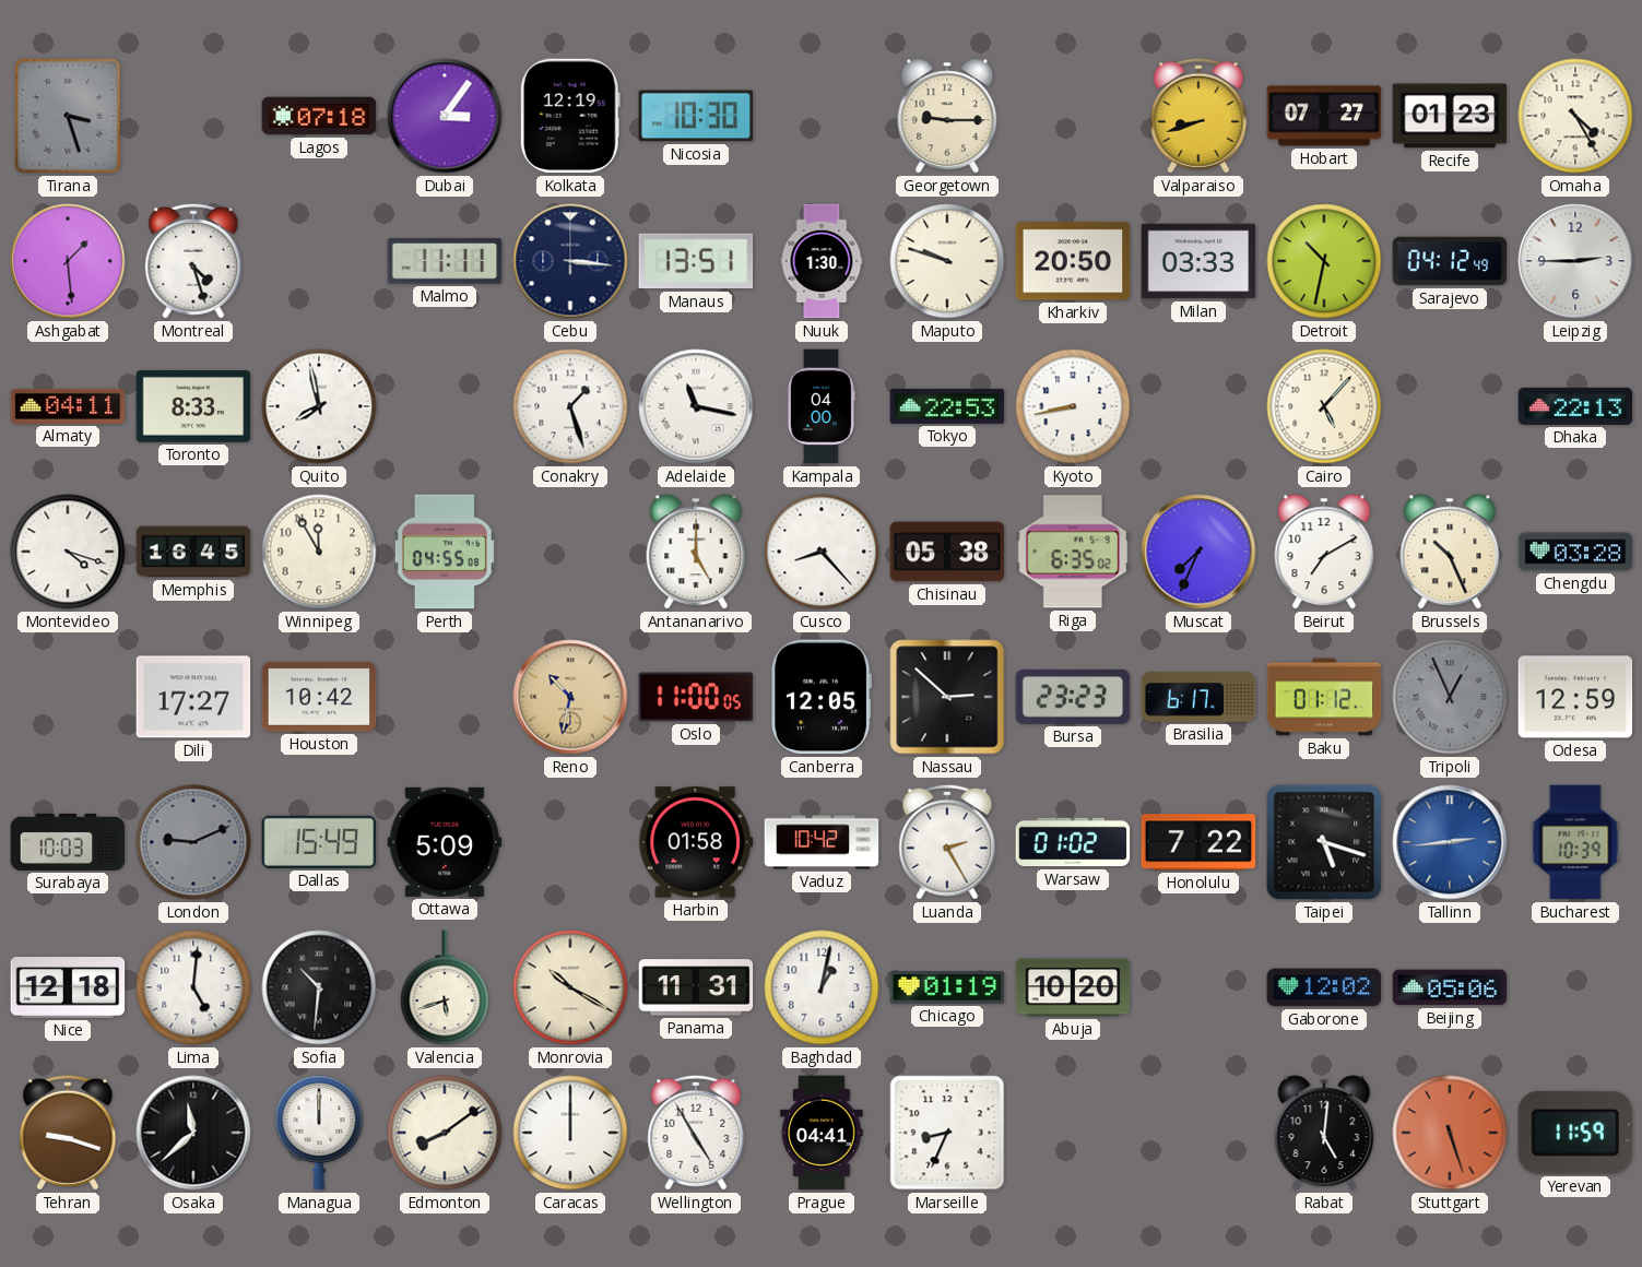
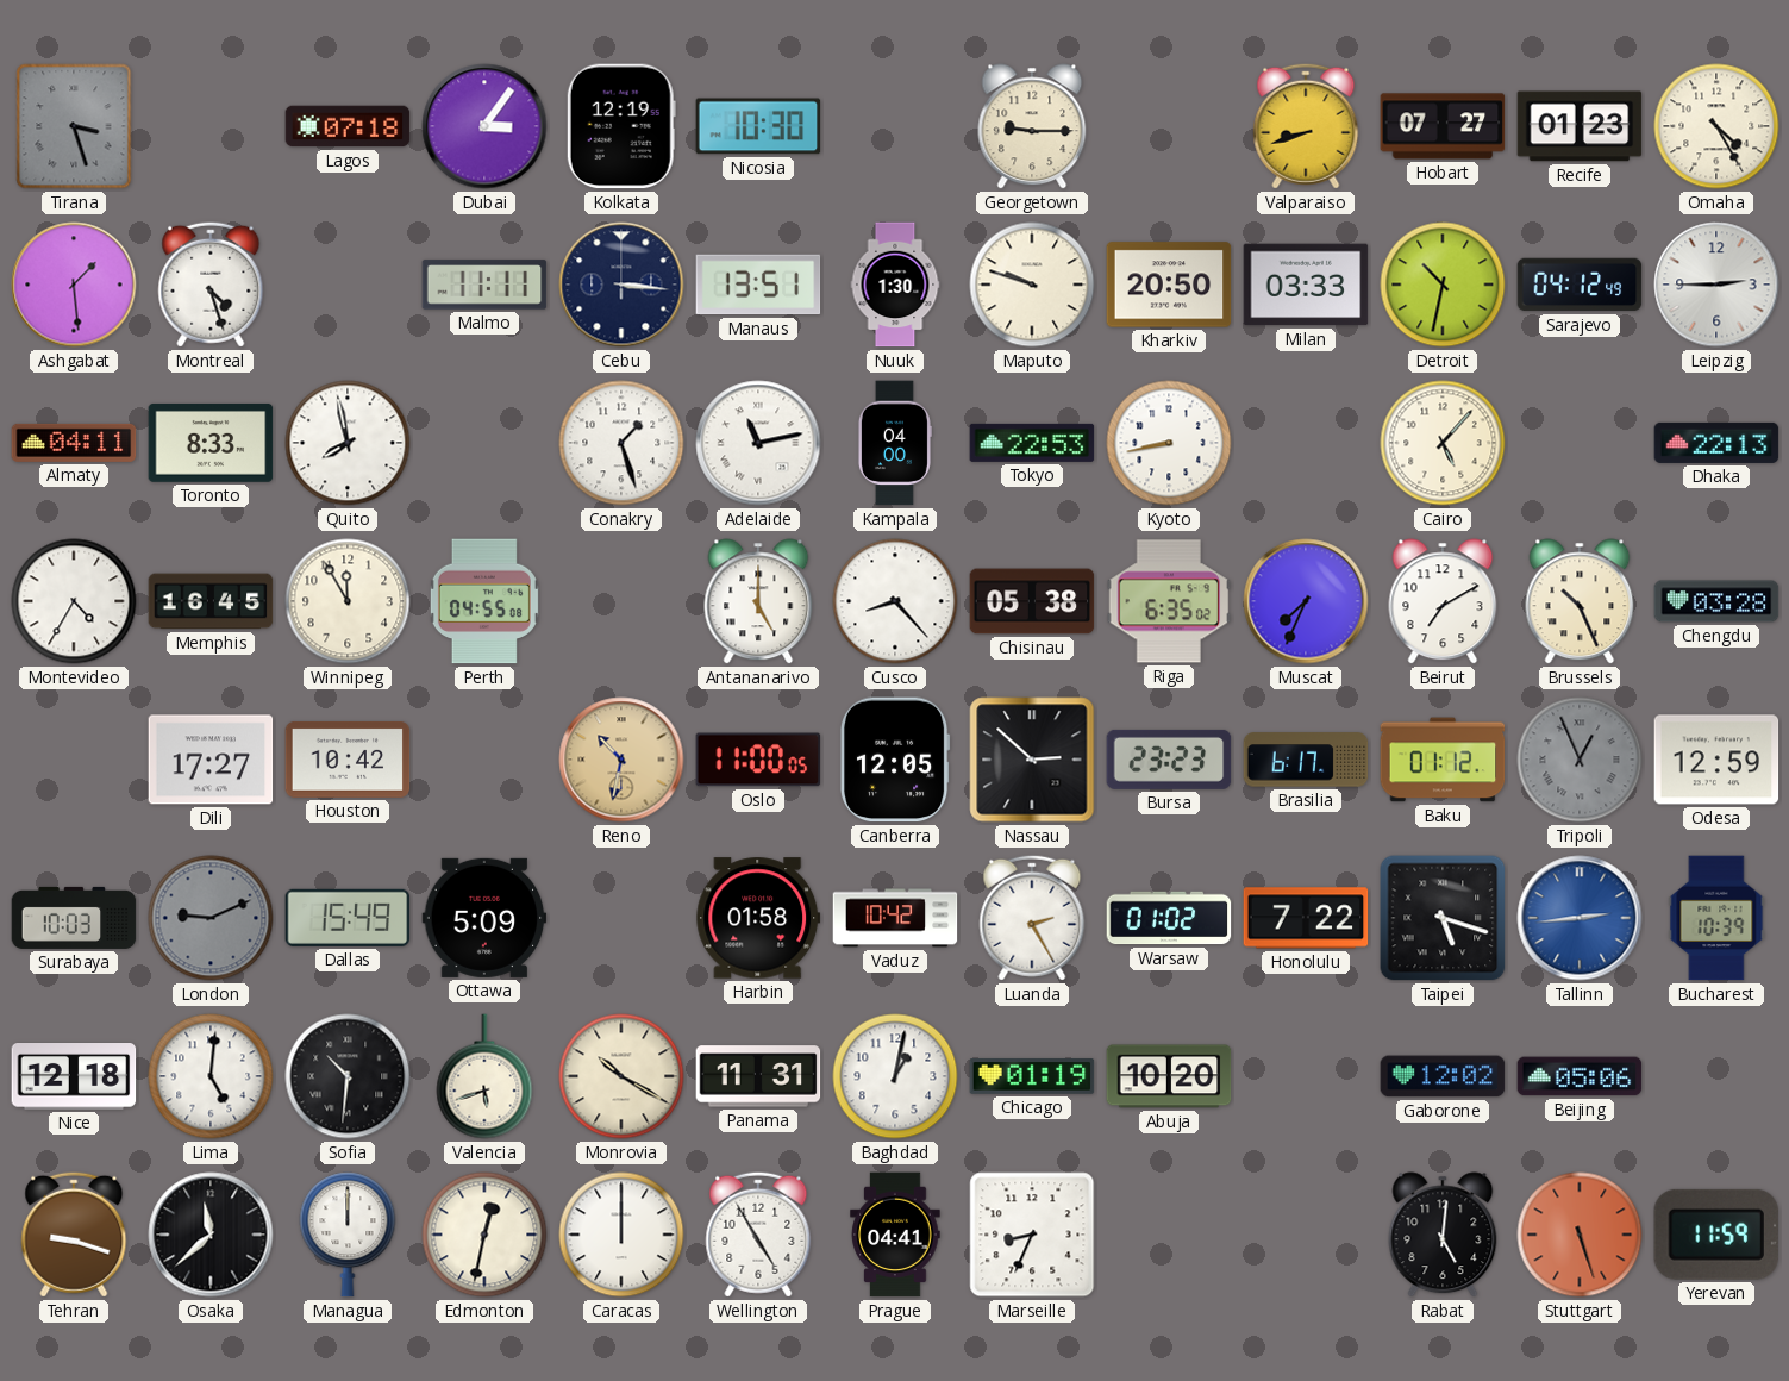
Adelaide: 11:17 -> 11:13 (758, 443)
Montevideo: 4:18 -> 4:35 (74, 601)
Edmonton: 8:09 -> 12:32 (484, 1235)
